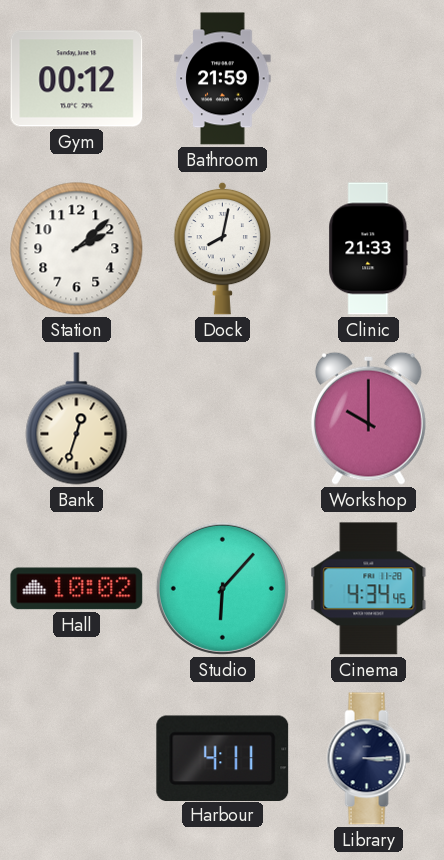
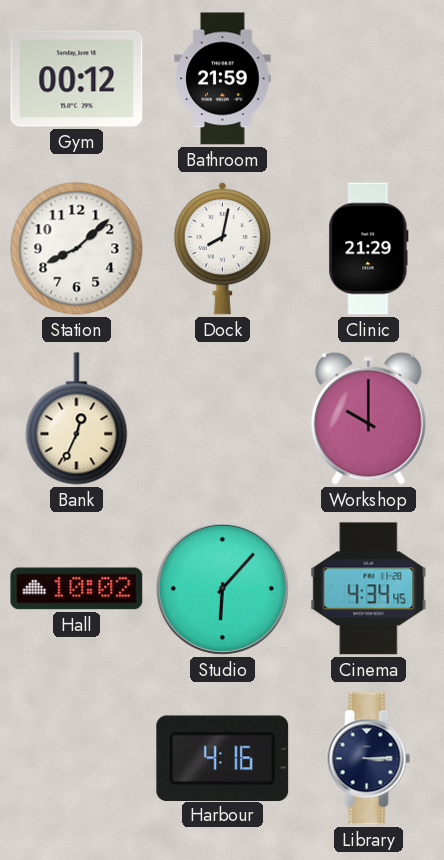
Station: 2:08 -> 8:08 (77, 249)
Clinic: 21:33 -> 21:29 (369, 249)
Bank: 12:33 -> 12:34 (77, 419)
Harbour: 4:11 -> 4:16 (223, 758)
